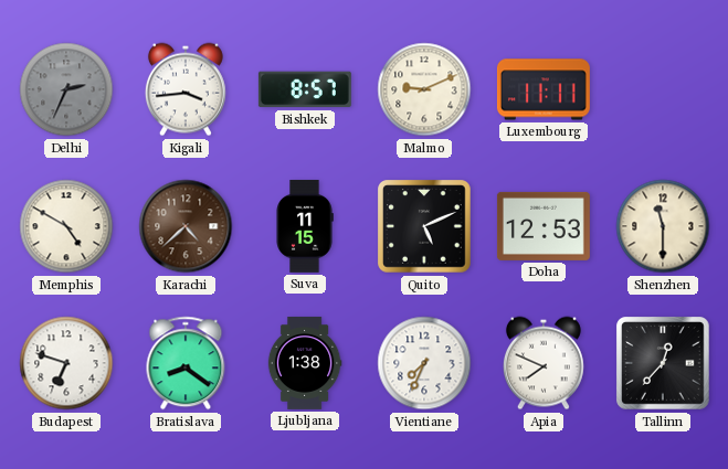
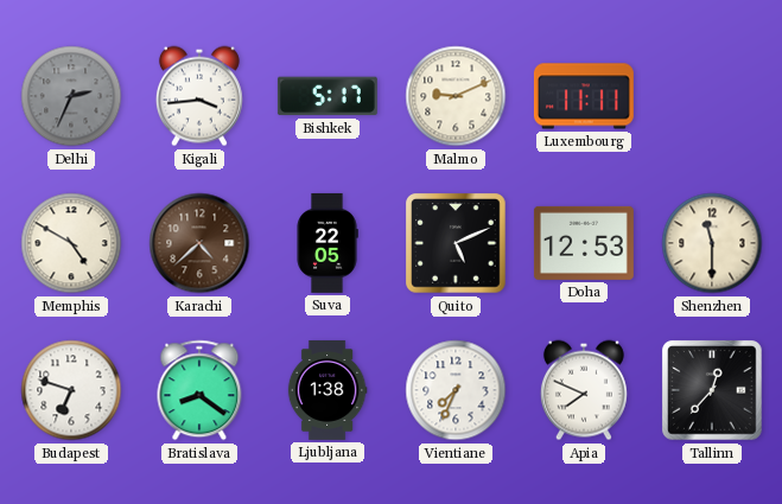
Bishkek: 8:57 -> 5:17 (328, 96)
Suva: 11:15 -> 22:05 (328, 243)
